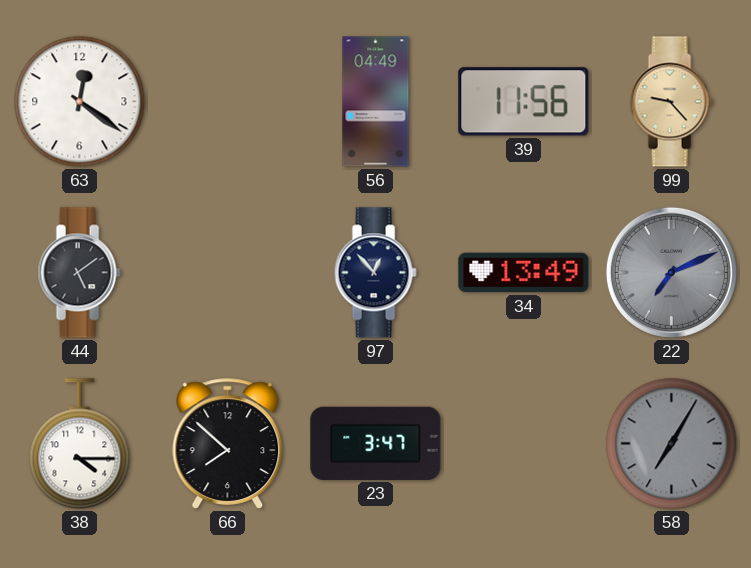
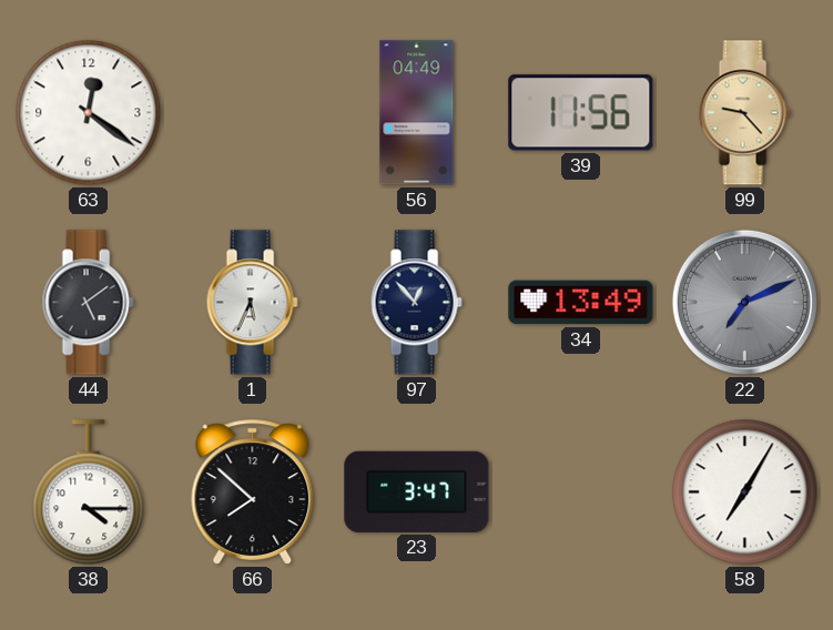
1: none -> 5:34 (252, 303)
58 dial: grey -> white (745, 492)
